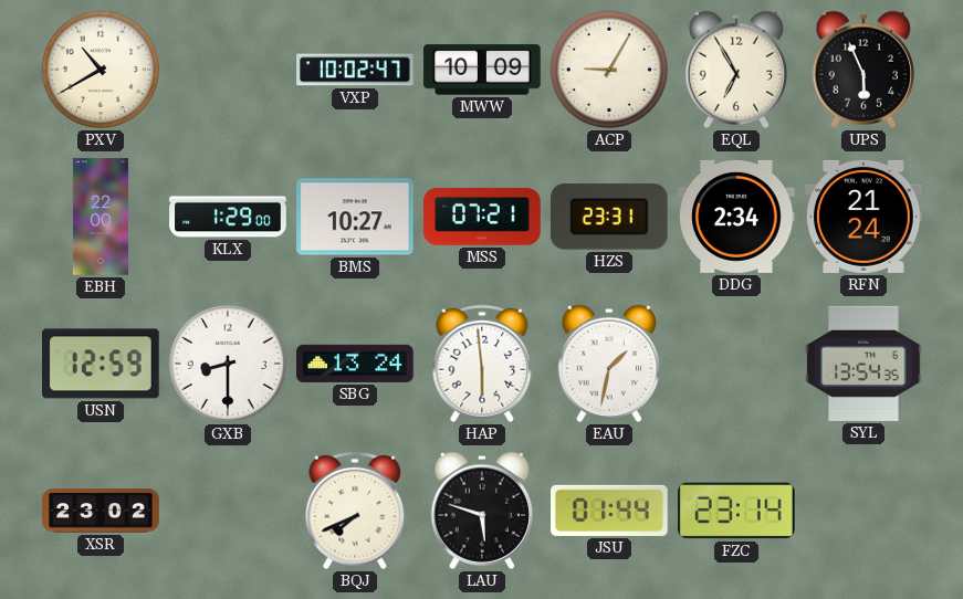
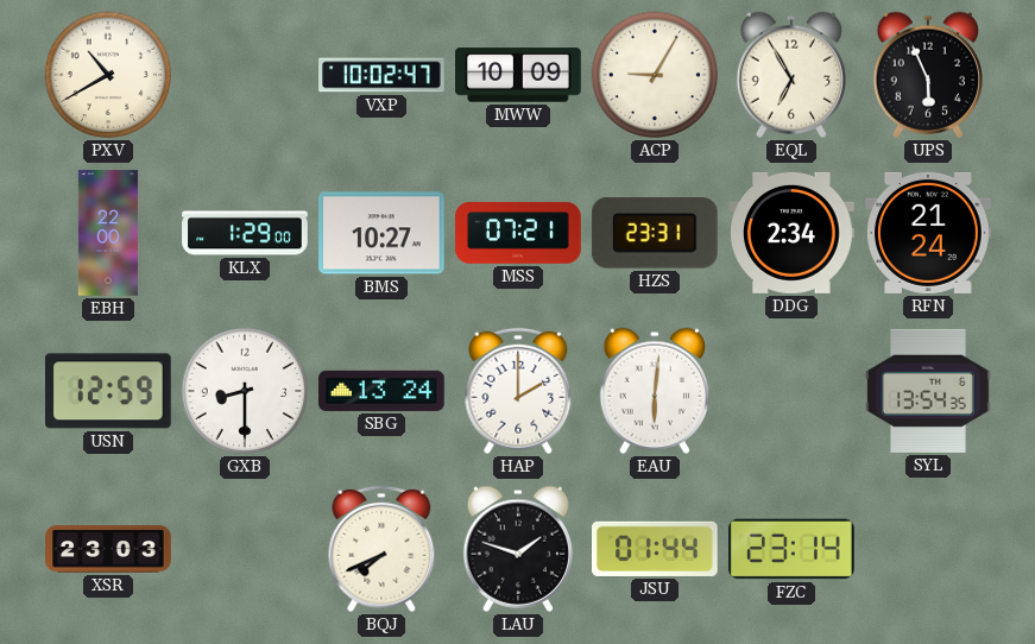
HAP: 5:59 -> 2:00 (518, 391)
EAU: 1:32 -> 6:01 (654, 391)
XSR: 23:02 -> 23:03 (108, 549)
LAU: 5:48 -> 1:48 (517, 549)
